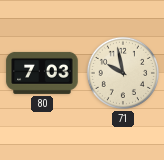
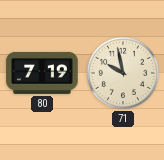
80: 7:03 -> 7:19 (42, 73)
